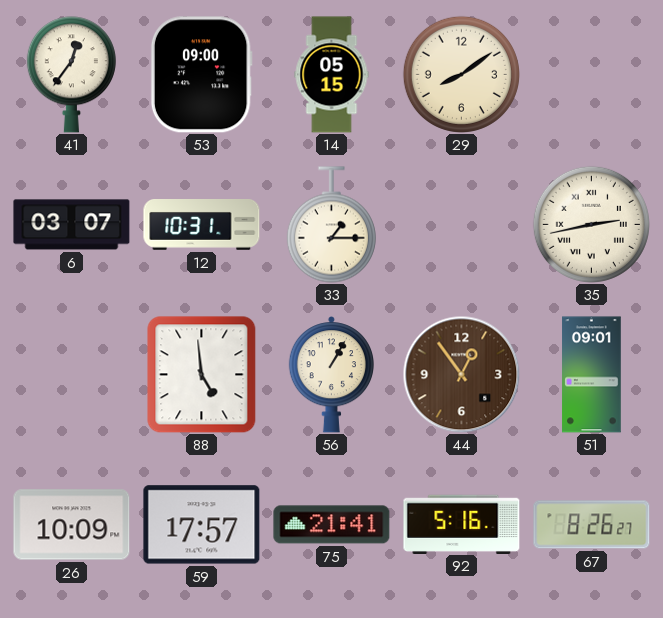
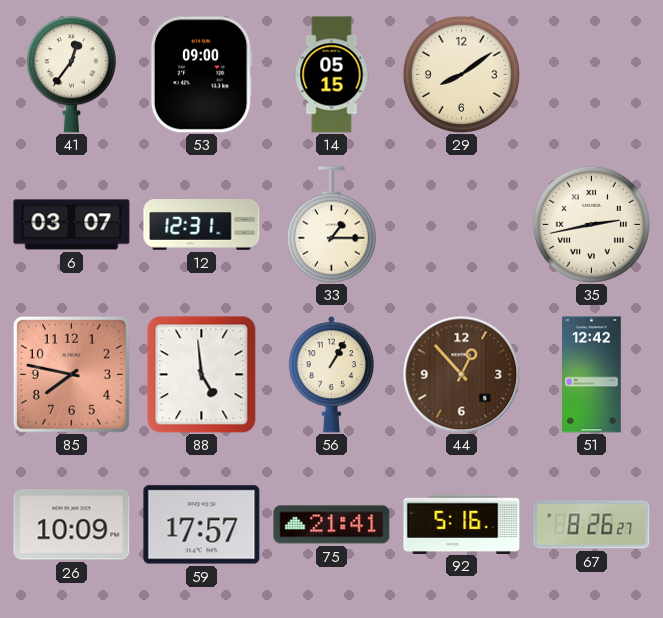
12: 10:31 -> 12:31 (202, 225)
85: none -> 7:47 (71, 374)
44: 12:54 -> 12:53 (461, 374)
51: 09:01 -> 12:42 (592, 375)
